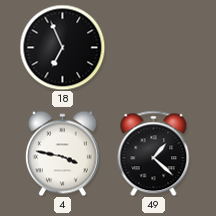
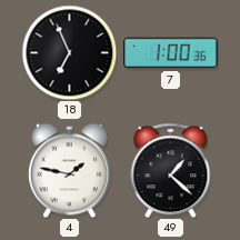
7: none -> 1:00 (171, 53)
4: 3:47 -> 1:47 (69, 170)
